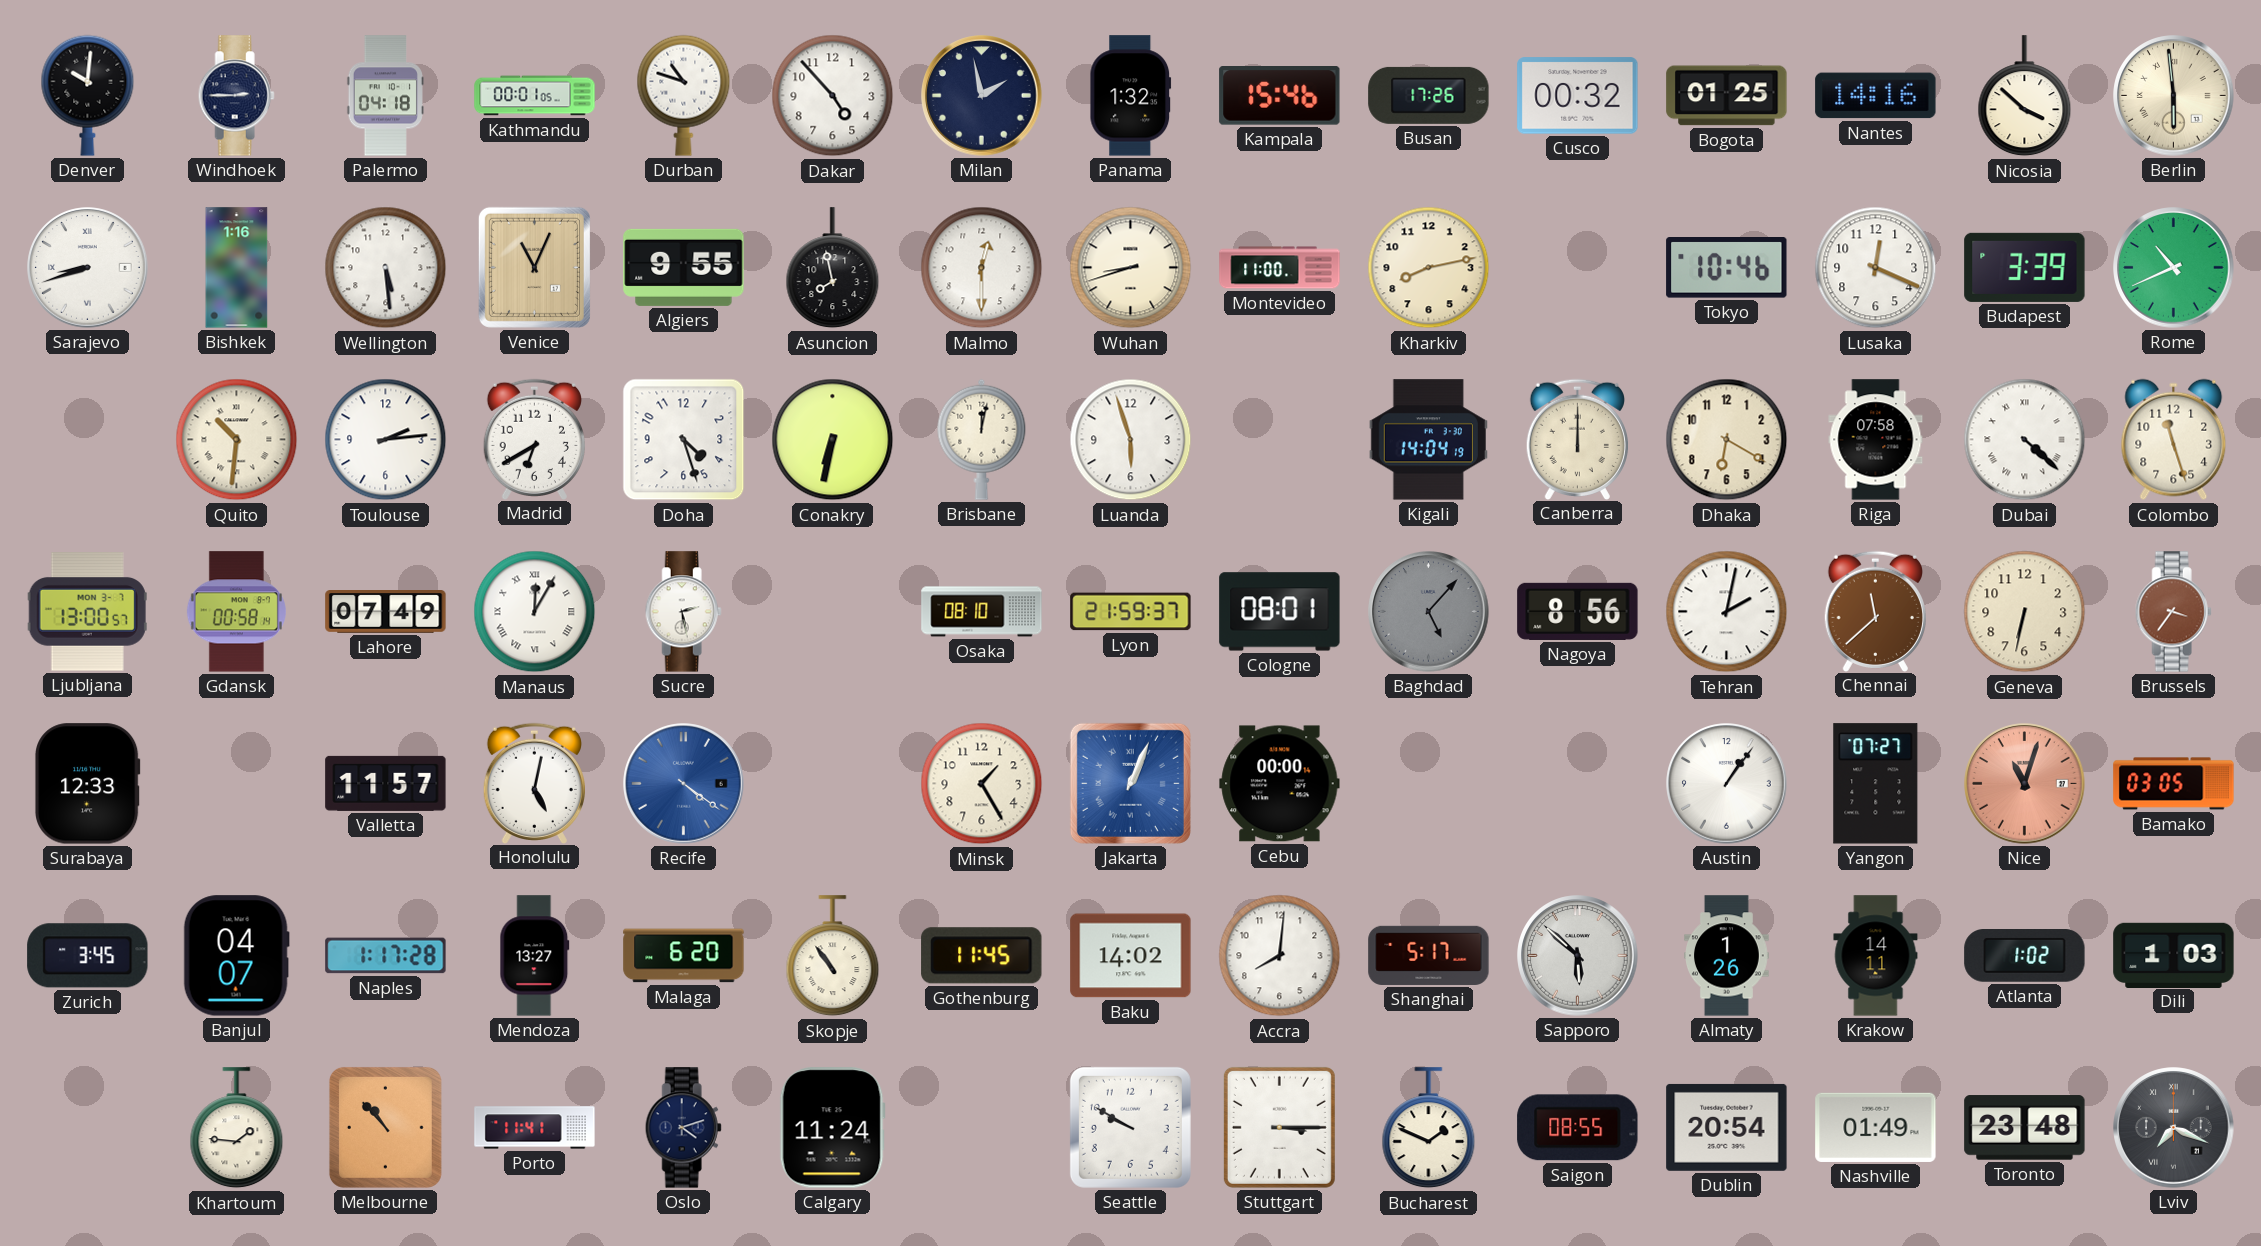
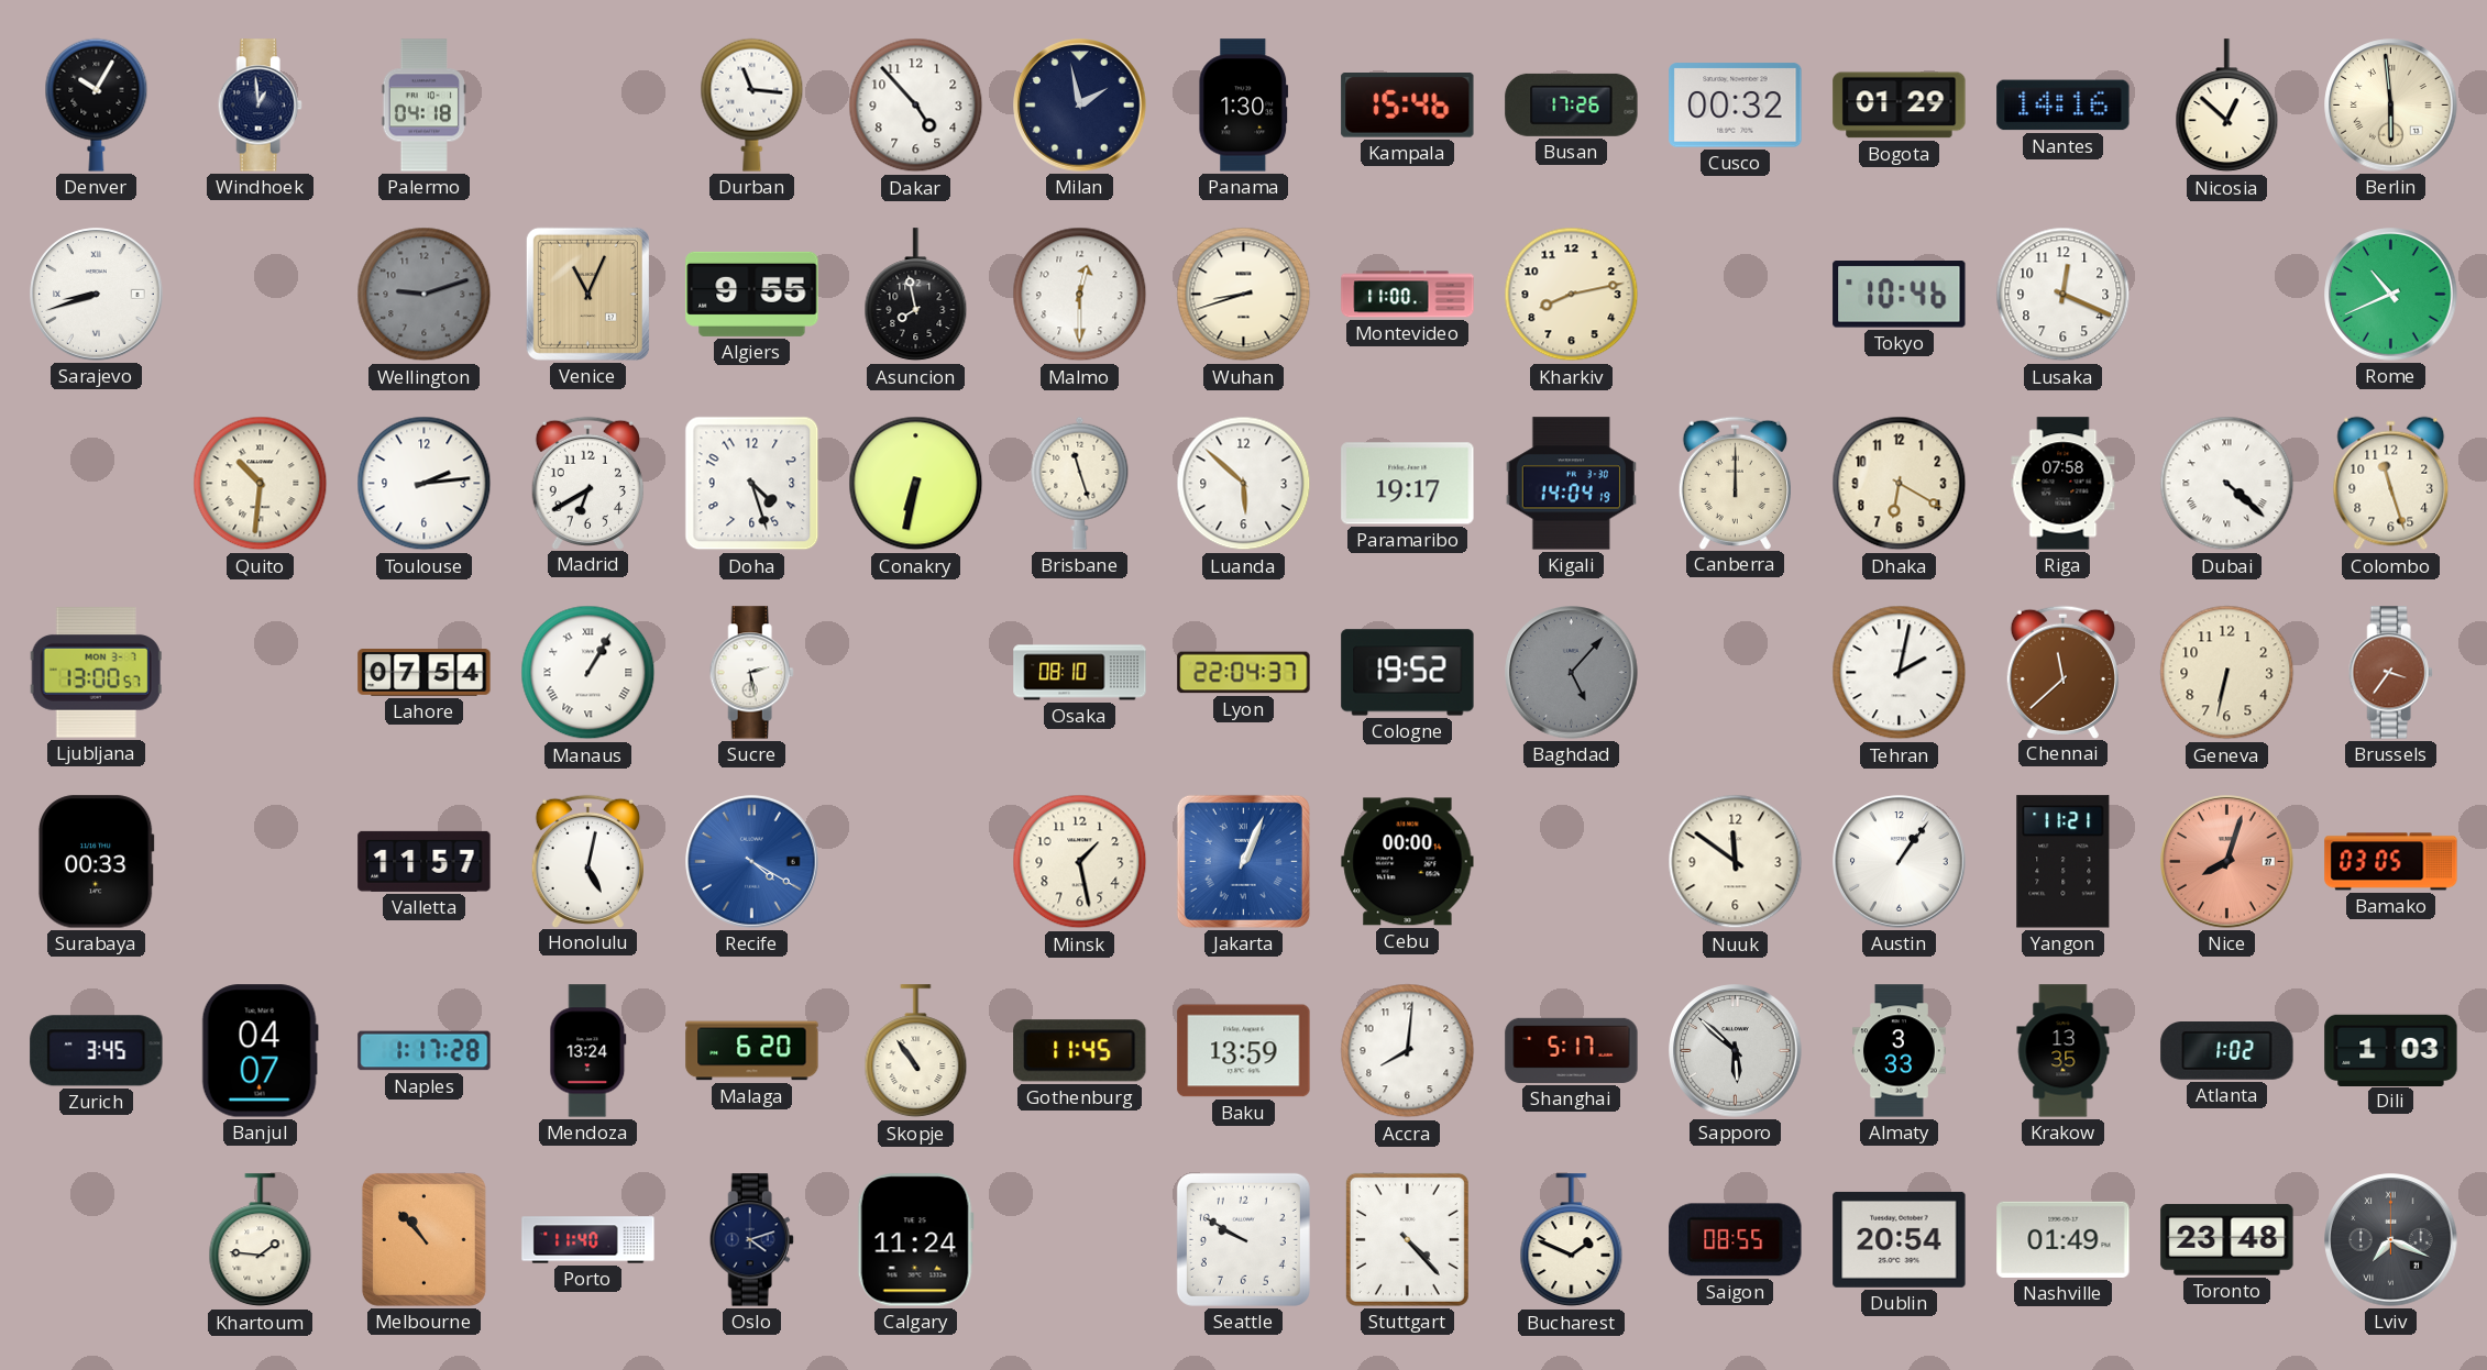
Denver: 10:01 -> 10:05 (97, 104)
Windhoek: 2:45 -> 12:59 (260, 106)
Kathmandu: 00:01 -> none (535, 96)
Durban: 10:48 -> 11:16 (752, 104)
Panama: 1:32 -> 1:30 (1244, 106)
Bogota: 01:25 -> 01:29 (1900, 106)
Nicosia: 3:52 -> 12:52 (2227, 106)
Bishkek: 1:16 -> none (237, 268)
Wellington: 5:29 -> 9:12 (425, 295)
Wellington dial: white -> grey (425, 295)
Budapest: 3:39 -> none (2025, 267)
Brisbane: 12:02 -> 11:27 (1080, 483)
Luanda: 5:57 -> 5:52 (1244, 484)
Paramaribo: none -> 19:17 (1408, 484)
Gdansk: 00:58 -> none (236, 612)
Lahore: 07:49 -> 07:54 (425, 673)
Manaus: 12:05 -> 1:05 (588, 673)
Lyon: 21:59 -> 22:04 (1244, 673)
Cologne: 08:01 -> 19:52 (1408, 673)
Nagoya: 8:56 -> none (1578, 611)
Surabaya: 12:33 -> 00:33 (96, 862)
Recife: 4:21 -> 4:20 (752, 862)
Minsk: 1:25 -> 1:28 (1080, 862)
Nuuk: none -> 11:51 (1736, 862)
Yangon: 07:27 -> 11:21 (2064, 862)
Nice: 11:03 -> 8:03 (2227, 862)
Mendoza: 13:27 -> 13:24 (588, 1051)
Baku: 14:02 -> 13:59 (1244, 1051)
Almaty: 1:26 -> 3:33 (1900, 1051)
Krakow: 14:11 -> 13:35 (2064, 1051)
Porto: 11:41 -> 11:40 (588, 1240)
Stuttgart: 3:15 -> 4:23 (1407, 1239)
